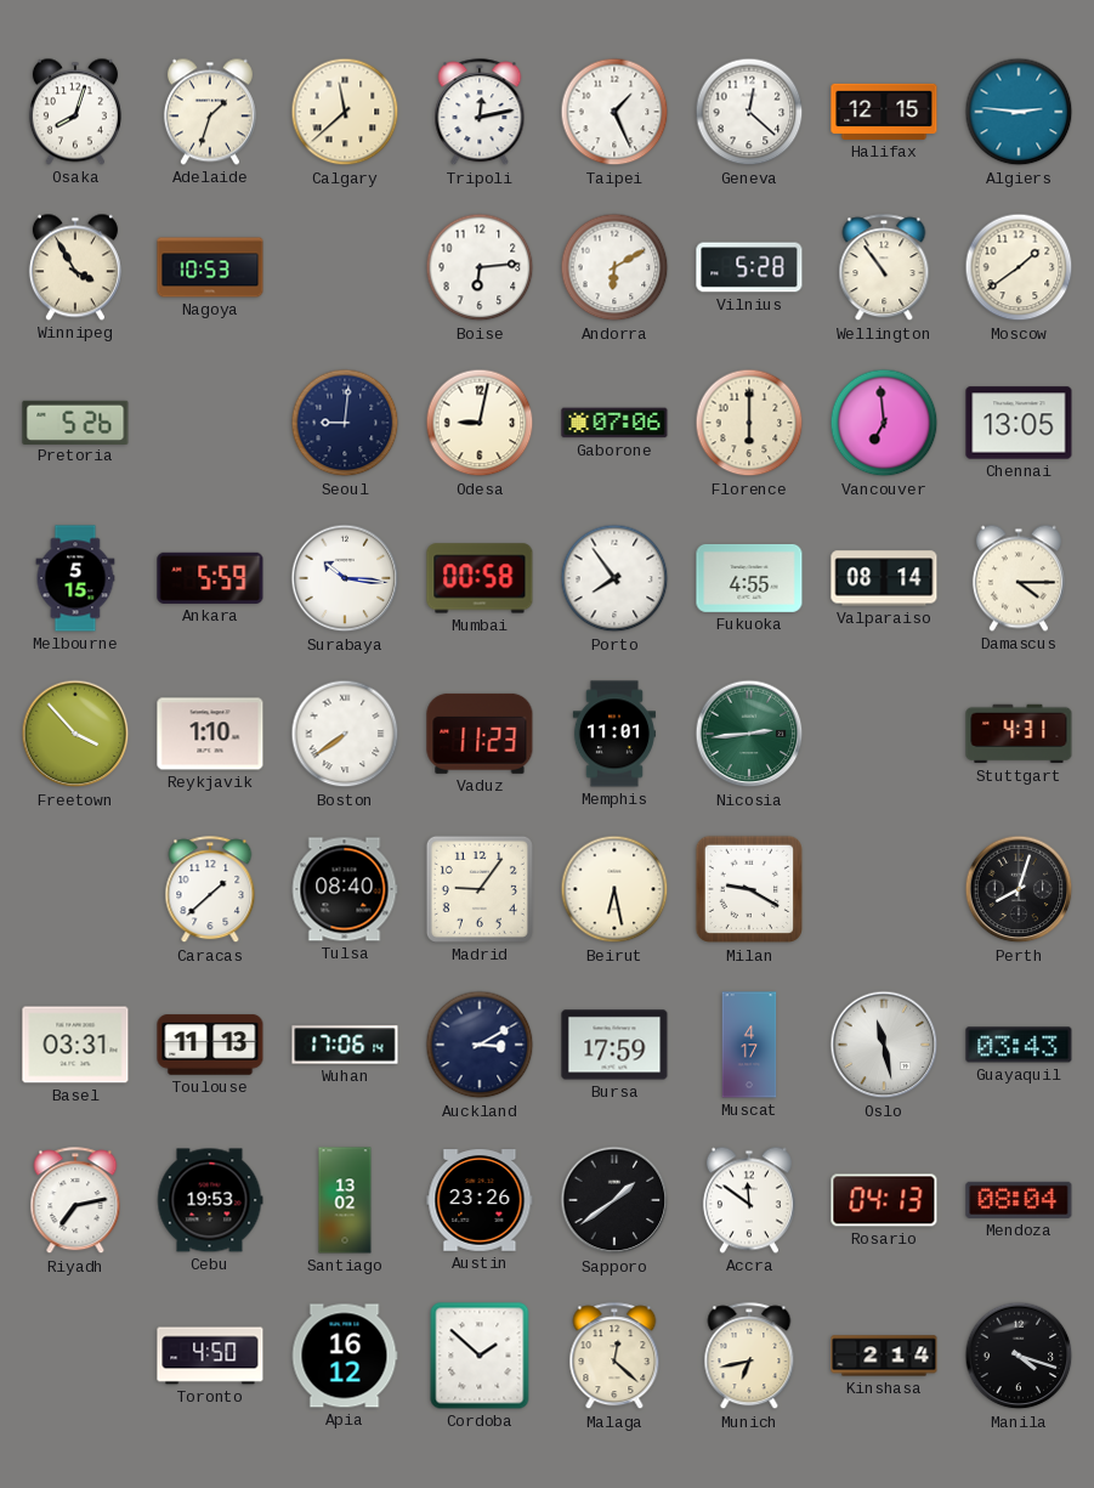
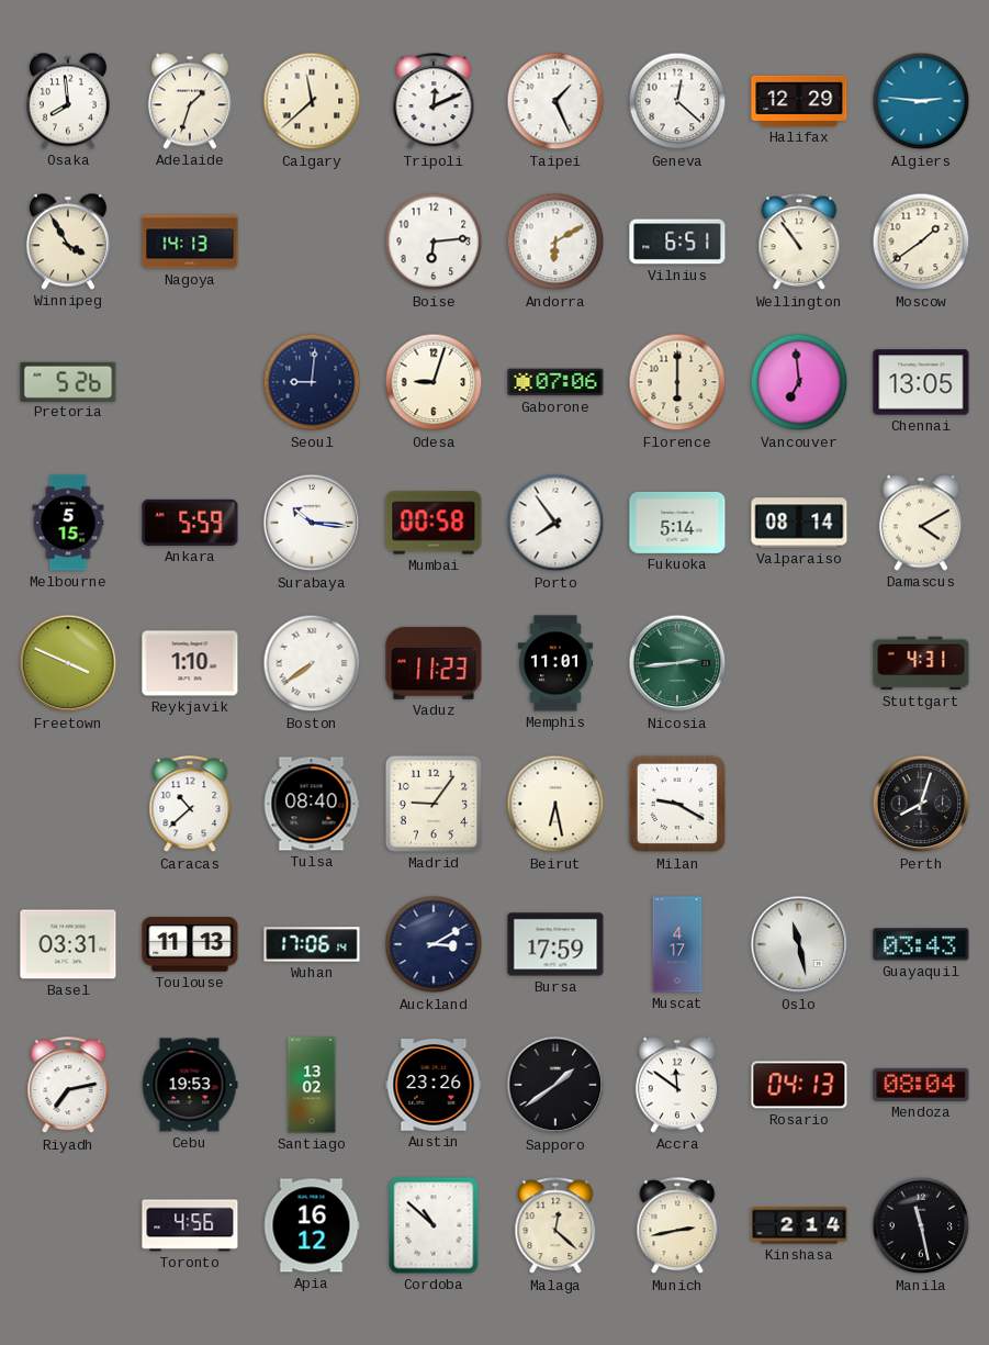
Osaka: 8:03 -> 7:59 (68, 101)
Tripoli: 12:13 -> 12:11 (434, 102)
Halifax: 12:15 -> 12:29 (799, 101)
Nagoya: 10:53 -> 14:13 (190, 242)
Vilnius: 5:28 -> 6:51 (677, 242)
Odesa: 9:02 -> 9:03 (434, 382)
Fukuoka: 4:55 -> 5:14 (677, 523)
Damascus: 4:15 -> 4:10 (921, 523)
Freetown: 3:53 -> 3:49 (68, 663)
Caracas: 1:38 -> 10:38 (190, 805)
Toronto: 4:50 -> 4:56 (190, 1225)
Cordoba: 1:52 -> 10:52 (434, 1225)
Munich: 6:43 -> 2:43 (677, 1226)
Manila: 4:18 -> 11:28 (921, 1225)
